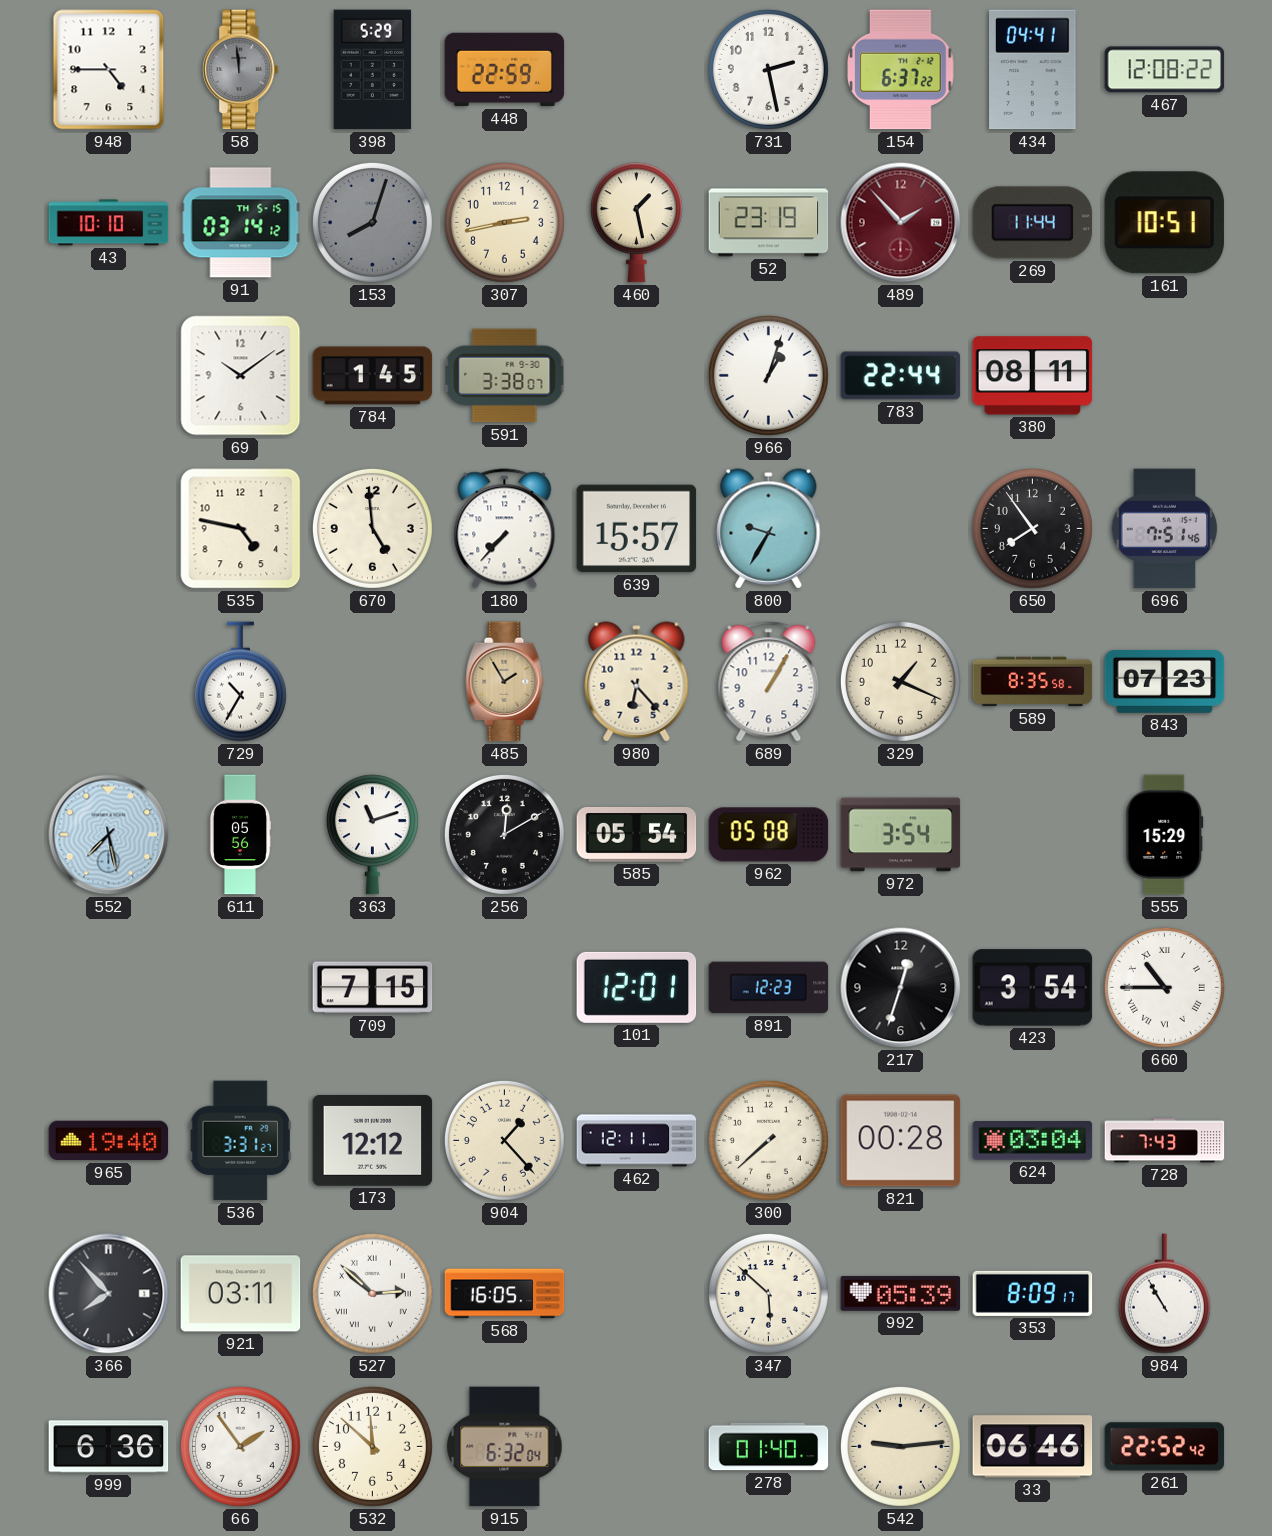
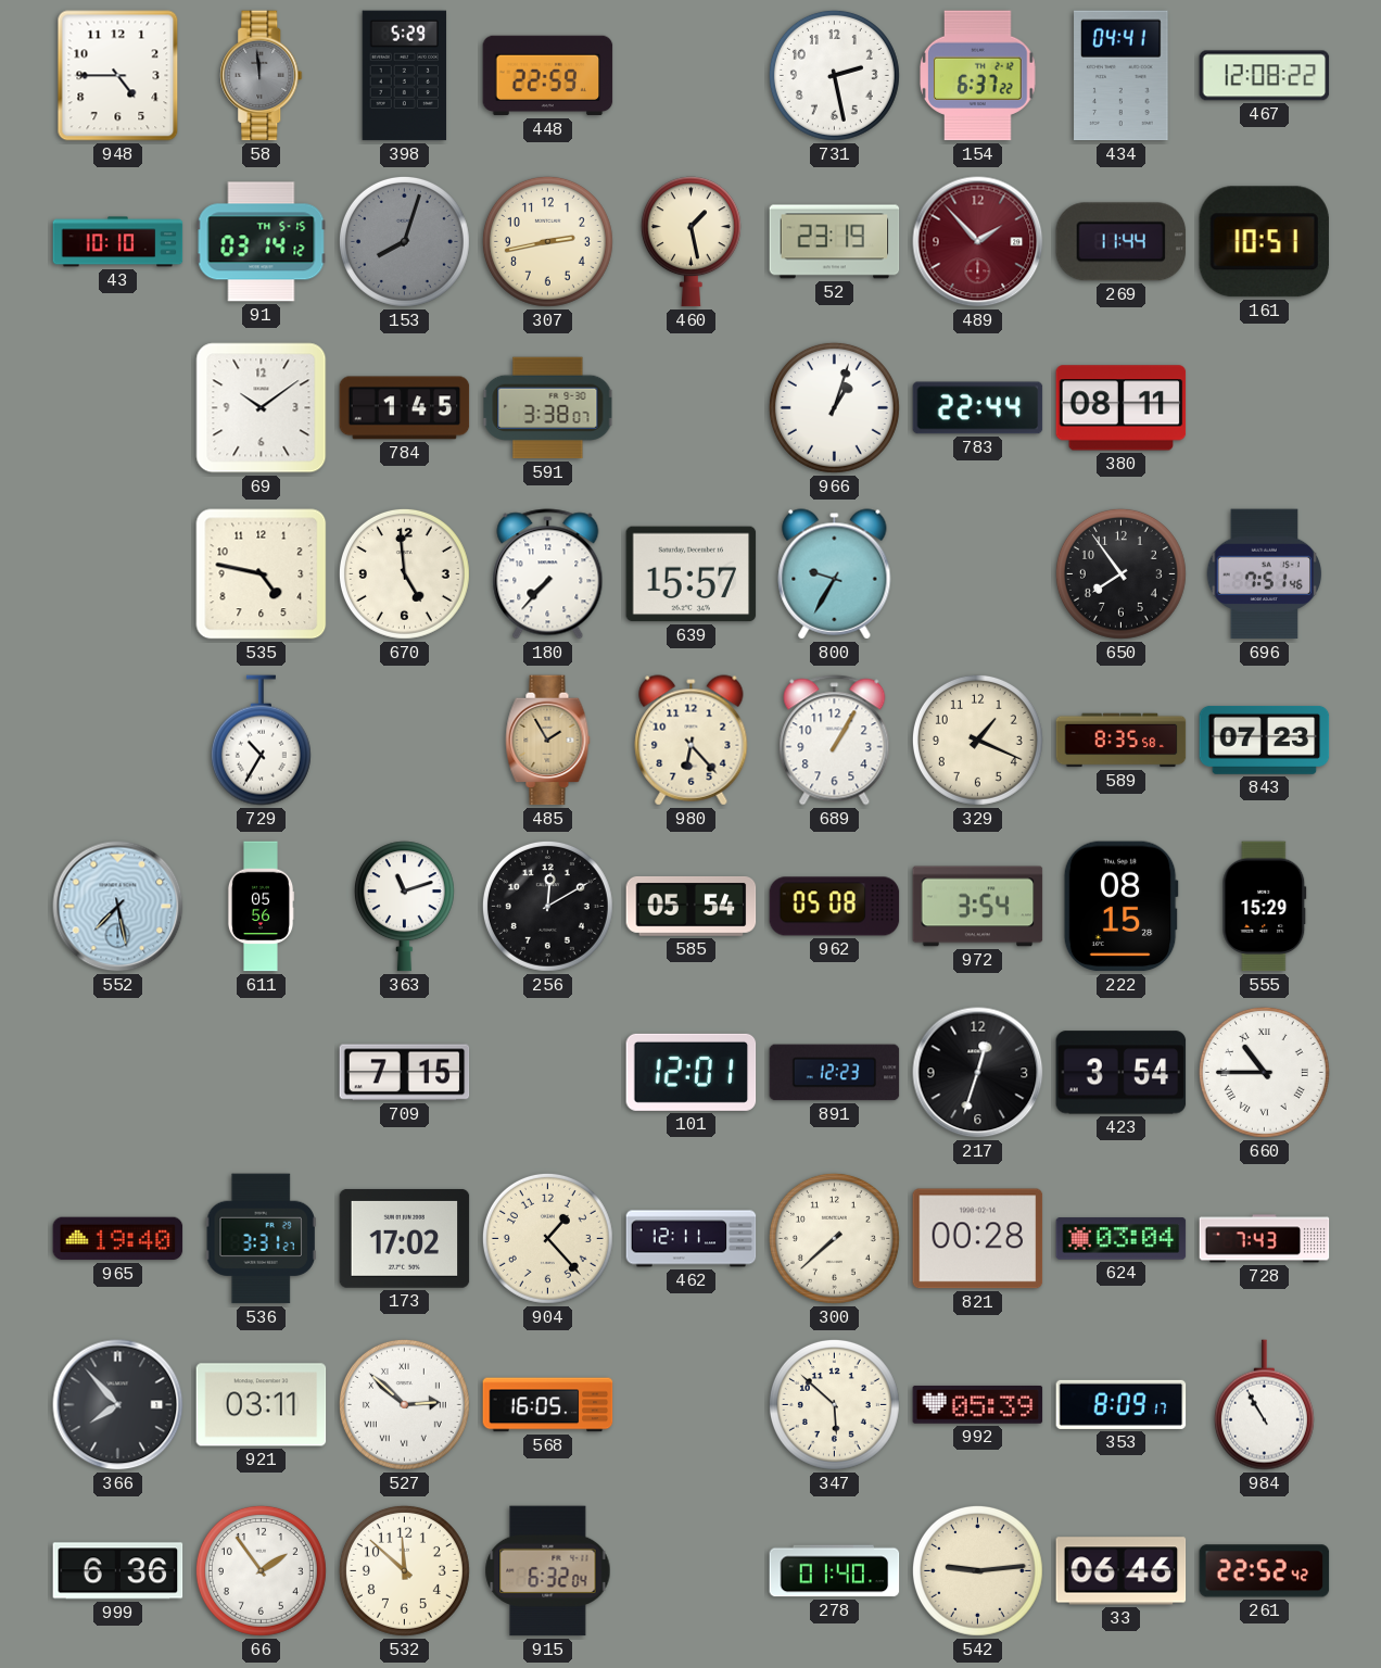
222: none -> 08:15 (1120, 907)
173: 12:12 -> 17:02 (405, 1238)
